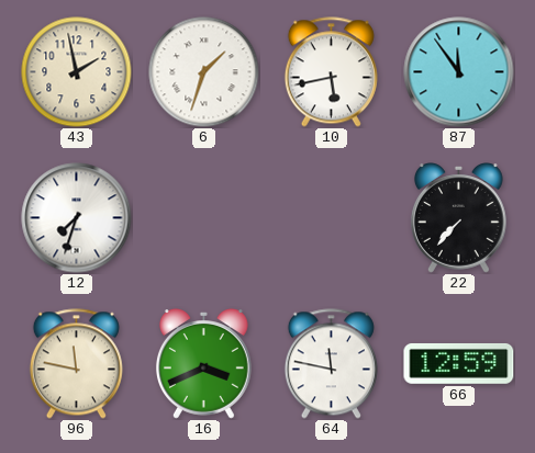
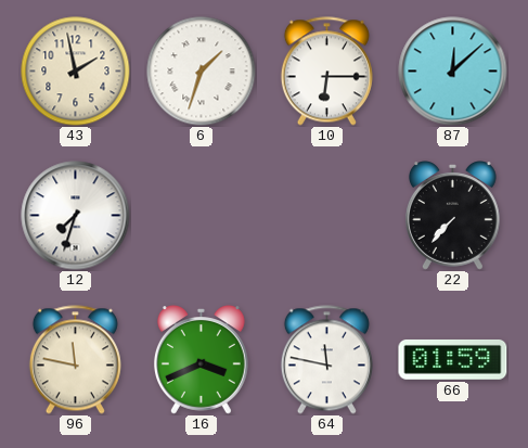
10: 5:43 -> 6:15 (326, 72)
87: 11:54 -> 12:08 (453, 72)
66: 12:59 -> 01:59 (453, 359)
